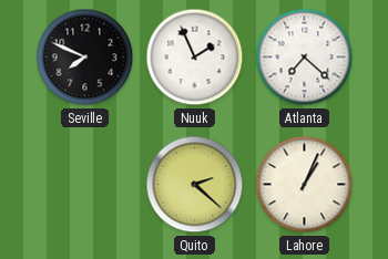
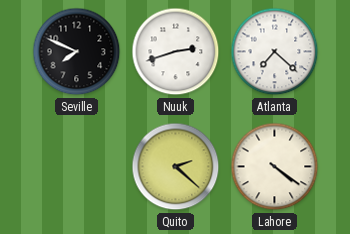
Nuuk: 1:56 -> 2:42 (176, 52)
Lahore: 1:04 -> 4:21 (275, 167)
